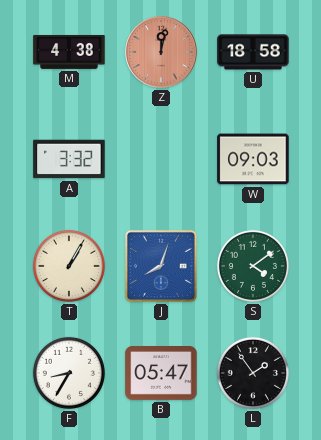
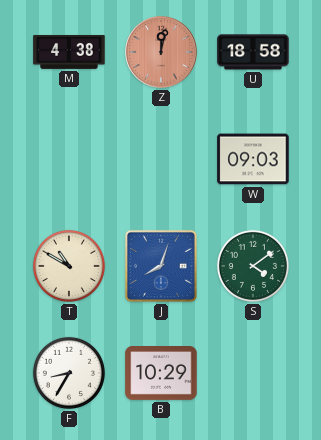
A: 3:32 -> none (69, 159)
T: 1:05 -> 10:50 (69, 266)
B: 05:47 -> 10:29 (161, 374)
L: 1:54 -> none (253, 373)
